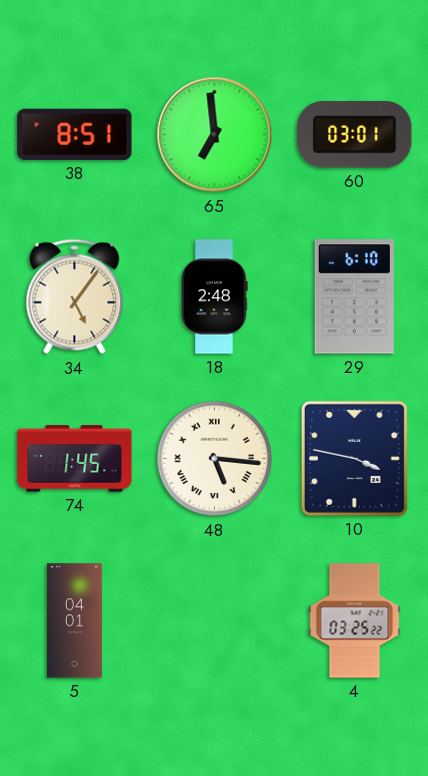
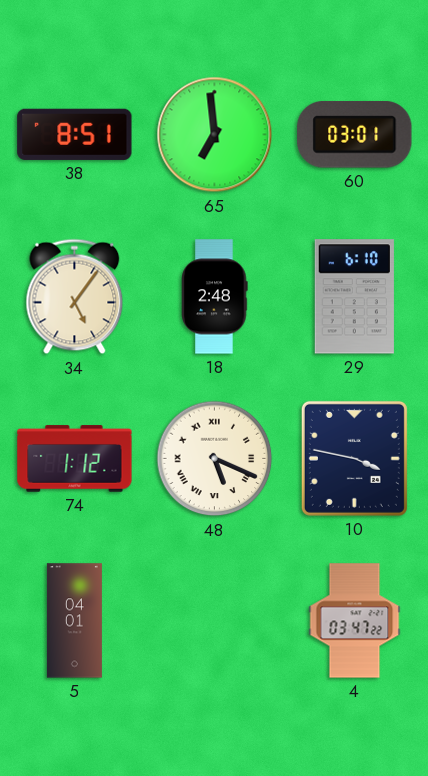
74: 1:45 -> 1:12 (75, 459)
48: 5:16 -> 5:19 (215, 459)
4: 03:25 -> 03:47 (355, 621)
